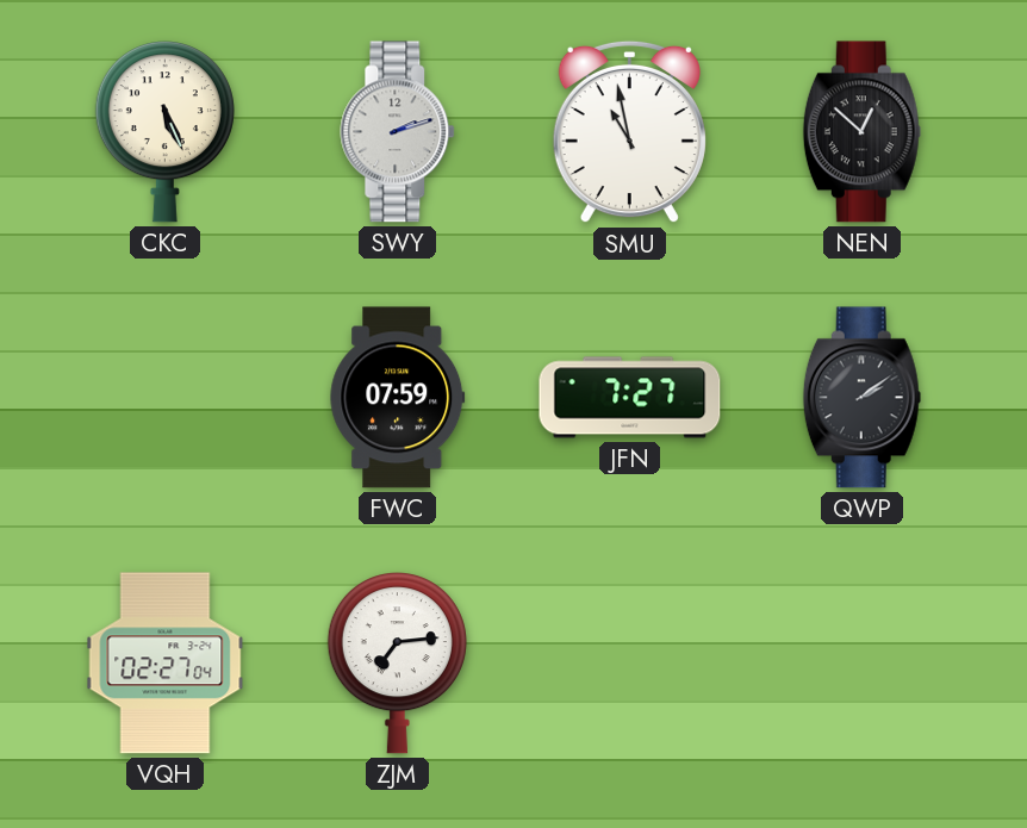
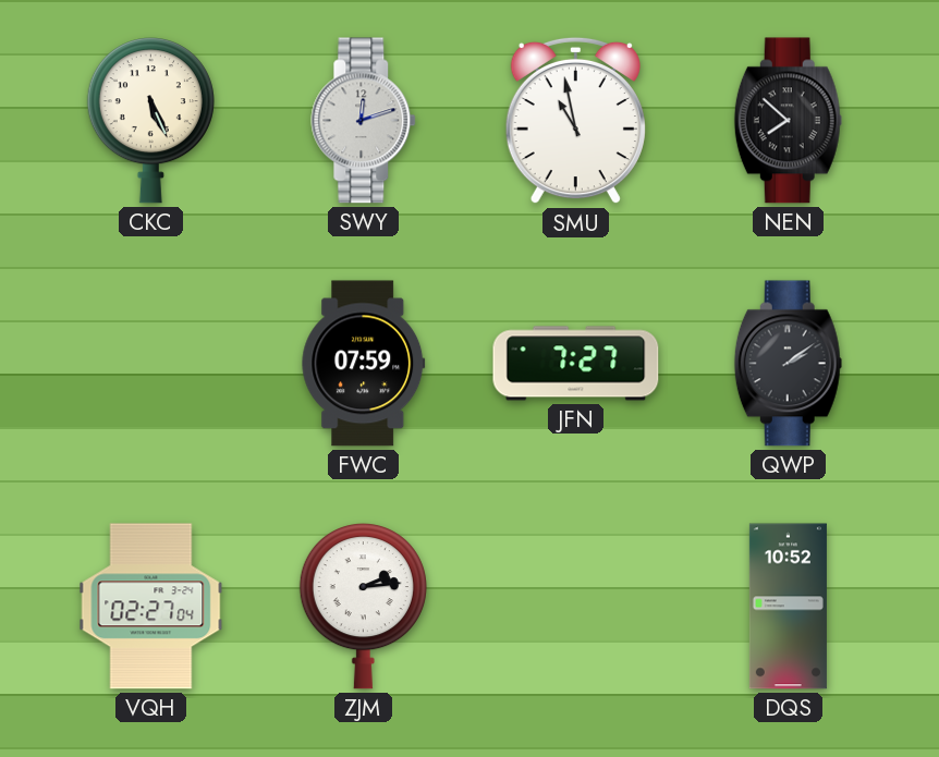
SWY: 2:12 -> 12:12 (364, 121)
NEN: 12:52 -> 7:52 (788, 121)
ZJM: 7:14 -> 2:14 (363, 607)
DQS: none -> 10:52 (788, 607)
